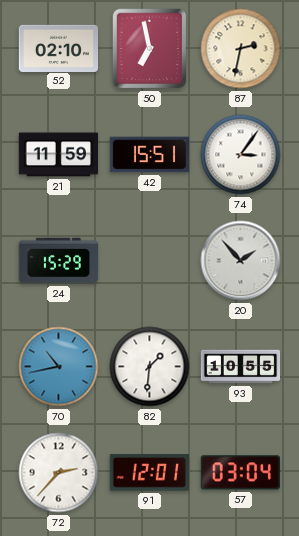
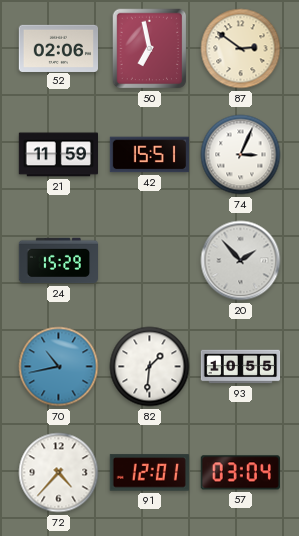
52: 02:10 -> 02:06 (58, 48)
87: 2:32 -> 2:51 (241, 49)
74: 3:06 -> 3:04 (241, 155)
72: 2:37 -> 4:37 (59, 473)
